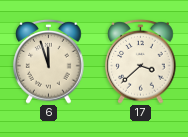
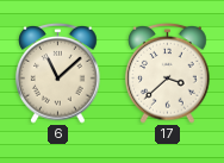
6: 11:57 -> 11:08 (58, 73)
